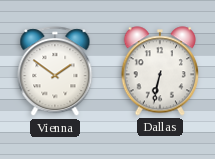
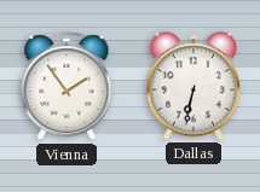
Vienna: 1:51 -> 1:54 (67, 87)
